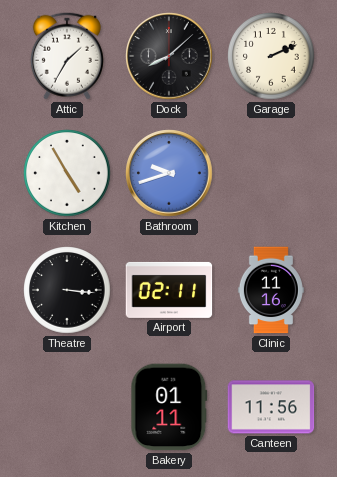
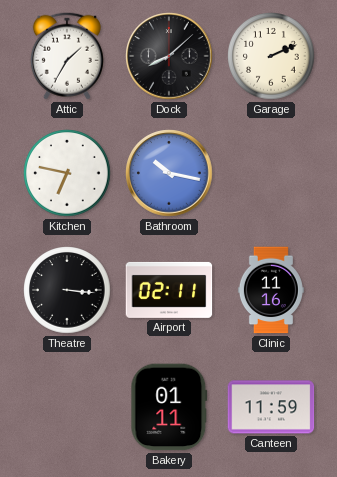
Kitchen: 4:55 -> 6:47 (67, 173)
Bathroom: 9:42 -> 10:17 (169, 173)
Canteen: 11:56 -> 11:59 (271, 407)
